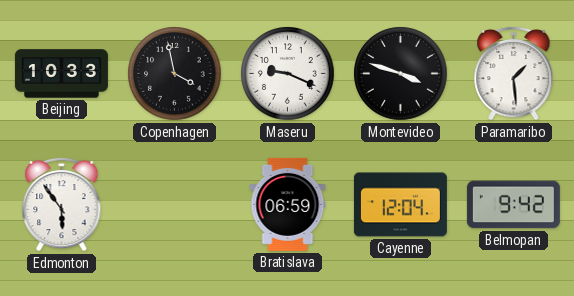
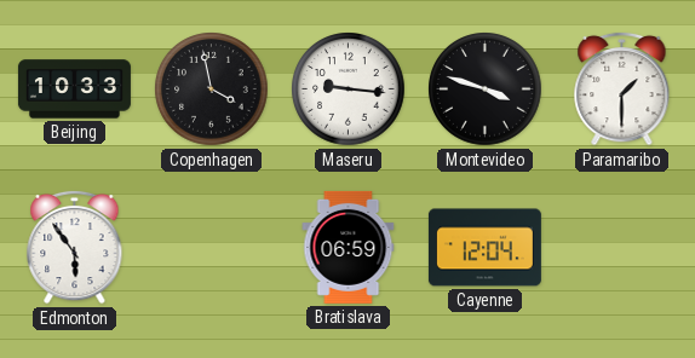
Maseru: 9:19 -> 9:16 (349, 89)
Paramaribo: 1:29 -> 1:30 (622, 88)
Belmopan: 9:42 -> none (513, 205)
